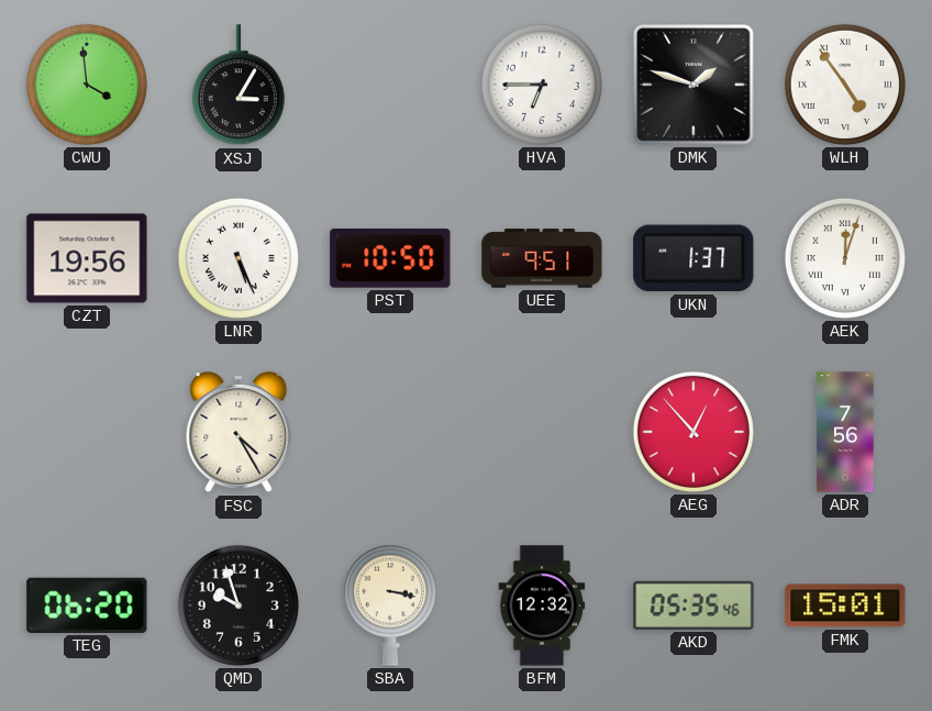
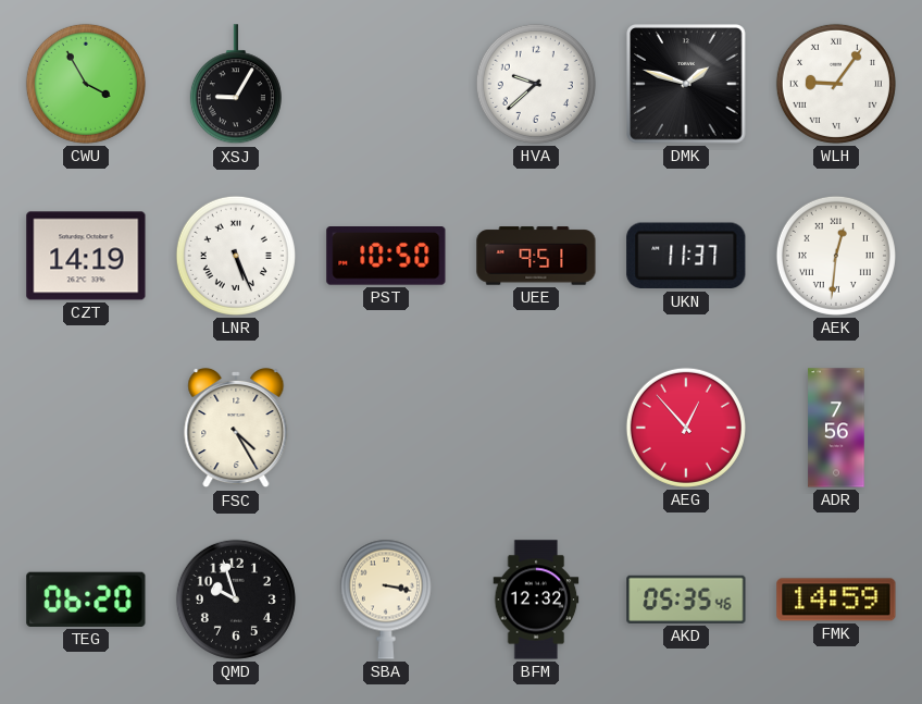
CWU: 3:59 -> 3:55 (86, 84)
XSJ: 3:05 -> 9:05 (236, 85)
HVA: 6:45 -> 9:38 (536, 84)
WLH: 4:54 -> 9:06 (836, 84)
CZT: 19:56 -> 14:19 (86, 256)
UKN: 1:37 -> 11:37 (686, 256)
AEK: 12:03 -> 12:31 (836, 256)
FMK: 15:01 -> 14:59 (836, 600)
